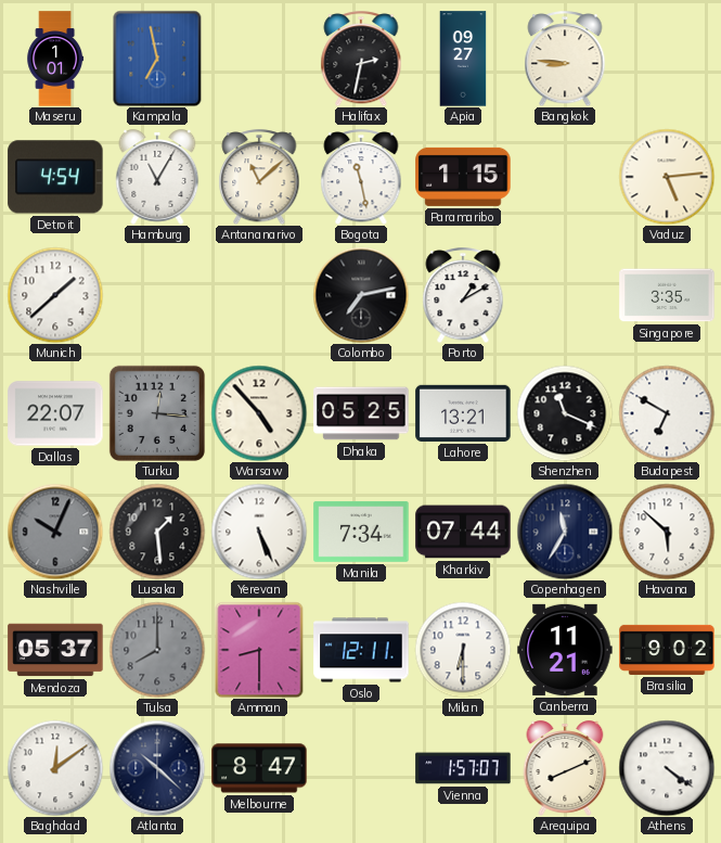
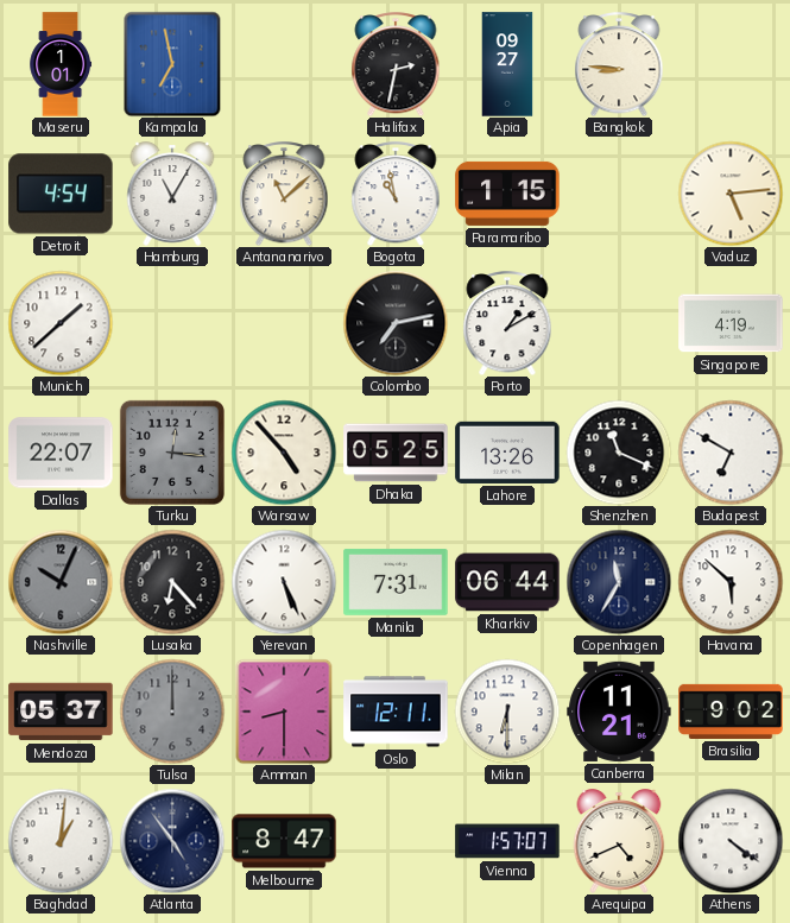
Bogota: 11:28 -> 10:58 (396, 194)
Singapore: 3:35 -> 4:19 (731, 323)
Lahore: 13:21 -> 13:26 (507, 453)
Lusaka: 1:29 -> 6:23 (172, 582)
Manila: 7:34 -> 7:31 (396, 582)
Kharkiv: 07:44 -> 06:44 (507, 582)
Tulsa: 8:00 -> 12:00 (172, 712)
Baghdad: 12:09 -> 1:01 (61, 841)
Atlanta: 10:22 -> 4:54 (172, 841)
Arequipa: 8:11 -> 4:41 (619, 841)
